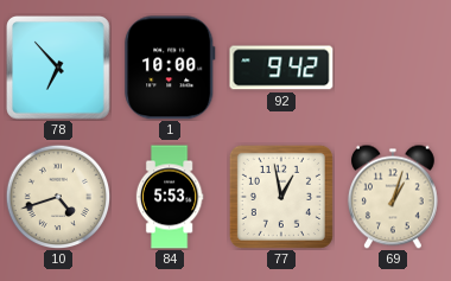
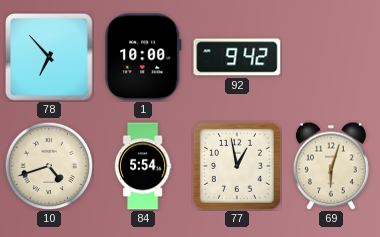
84: 5:53 -> 5:54 (143, 166)
69: 1:03 -> 6:03 (331, 166)
